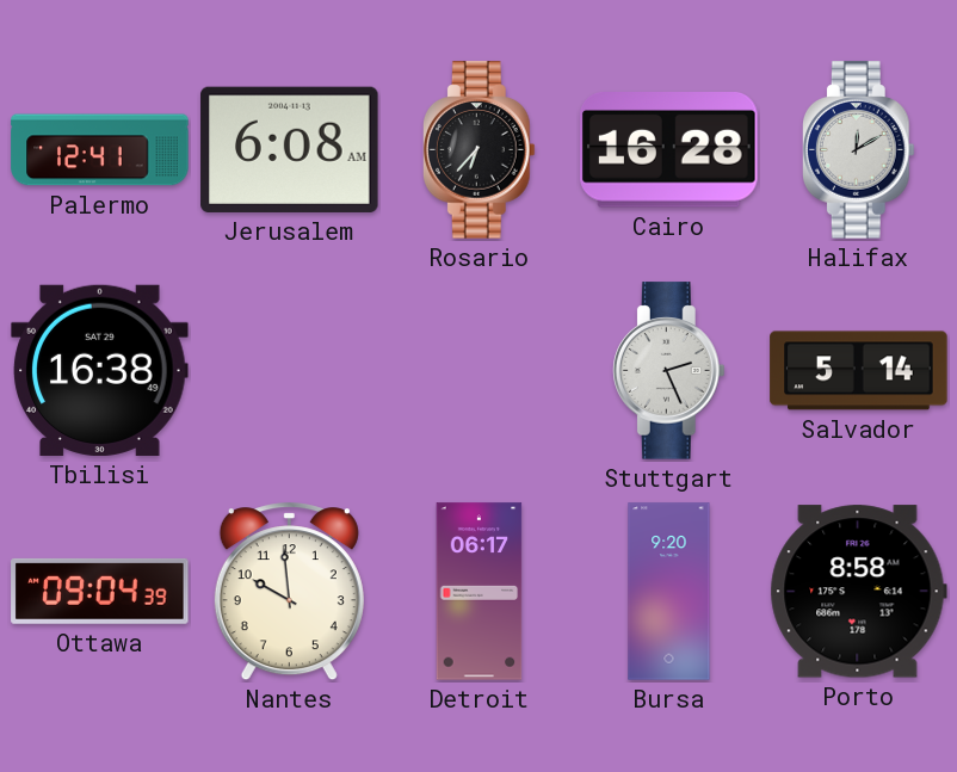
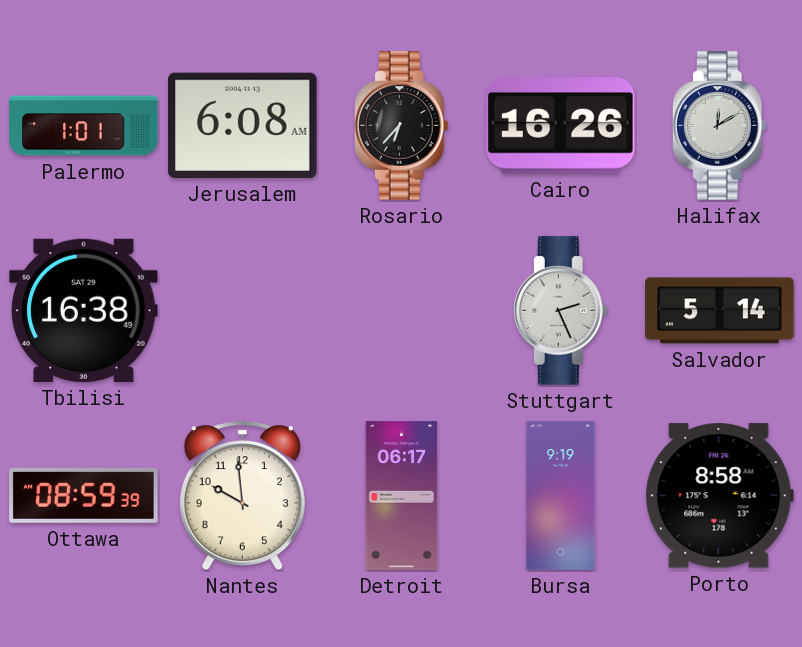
Palermo: 12:41 -> 1:01 (84, 126)
Cairo: 16:28 -> 16:26 (561, 126)
Ottawa: 09:04 -> 08:59 (84, 495)
Bursa: 9:20 -> 9:19 (561, 496)
